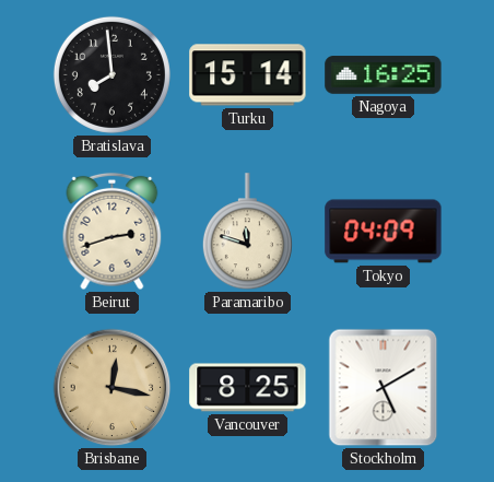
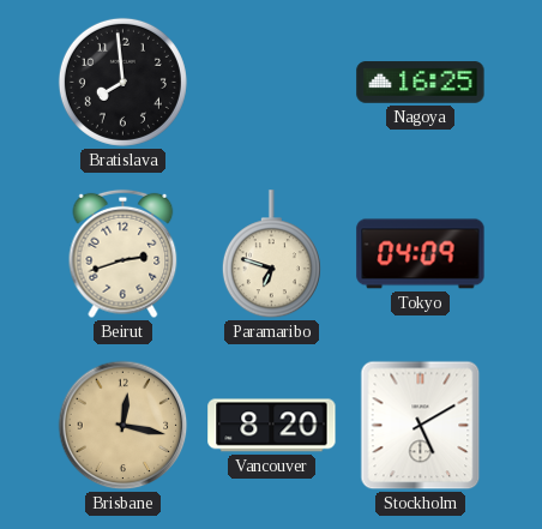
Turku: 15:14 -> none (248, 75)
Paramaribo: 11:48 -> 6:48 (271, 254)
Vancouver: 8:25 -> 8:20 (272, 426)
